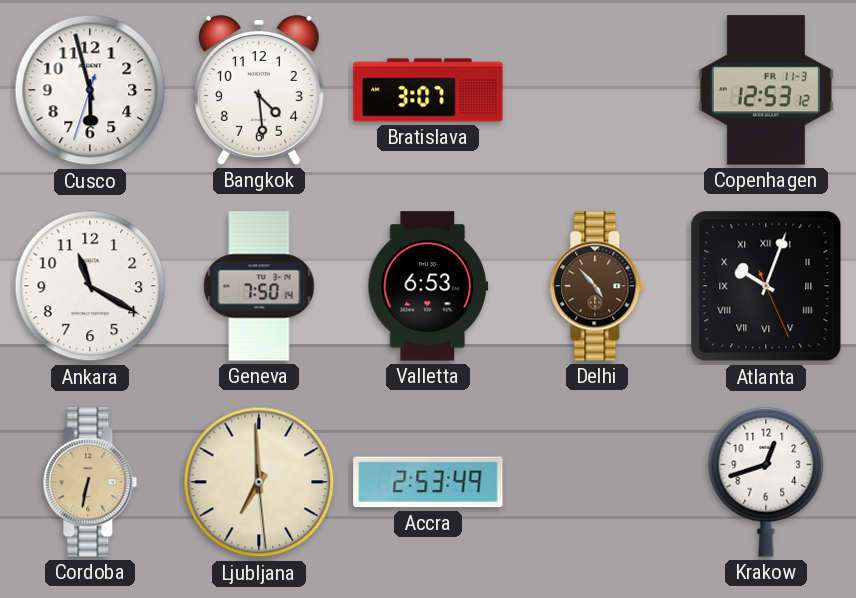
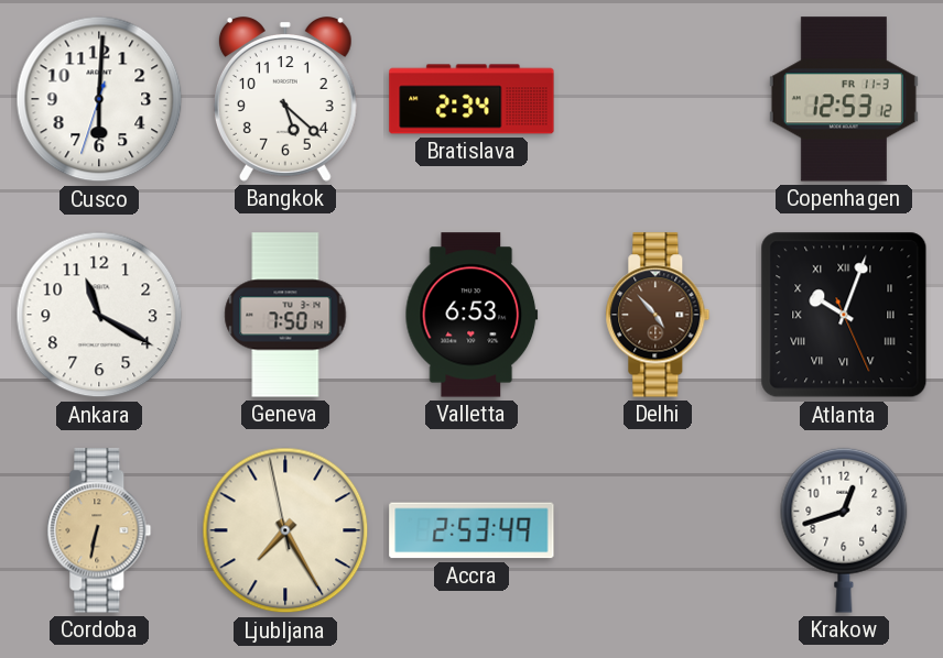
Cusco: 5:57 -> 6:00 (99, 99)
Bangkok: 4:29 -> 5:22 (285, 99)
Bratislava: 3:07 -> 2:34 (471, 99)
Ljubljana: 6:59 -> 7:24 (285, 530)
